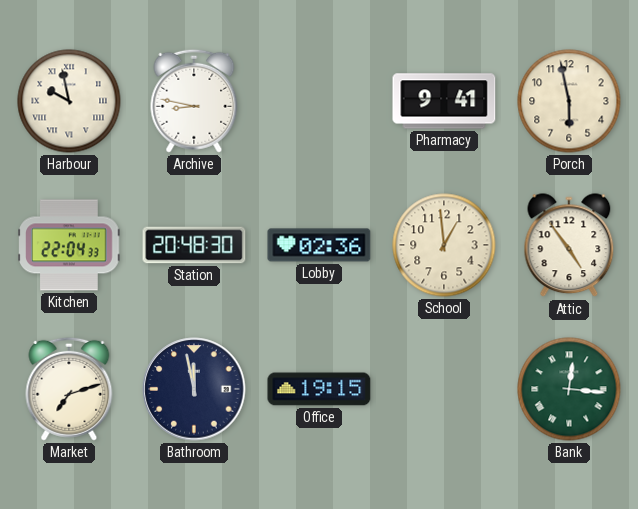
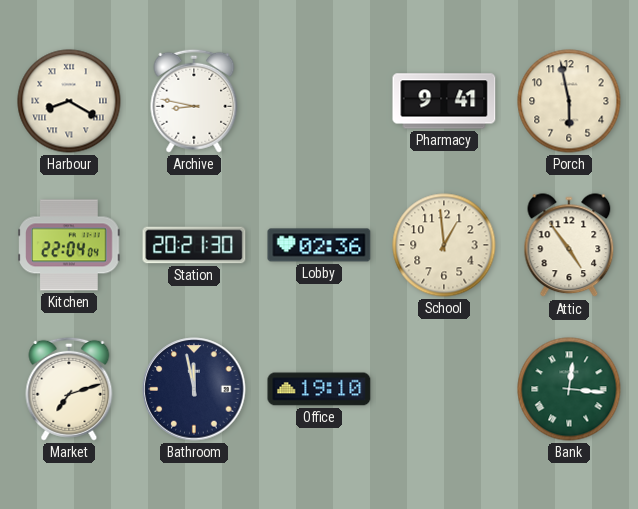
Harbour: 9:58 -> 8:20 (69, 101)
Kitchen: 22:04:33 -> 22:04:04 (69, 245)
Station: 20:48 -> 20:21 (194, 245)
Office: 19:15 -> 19:10 (319, 389)
